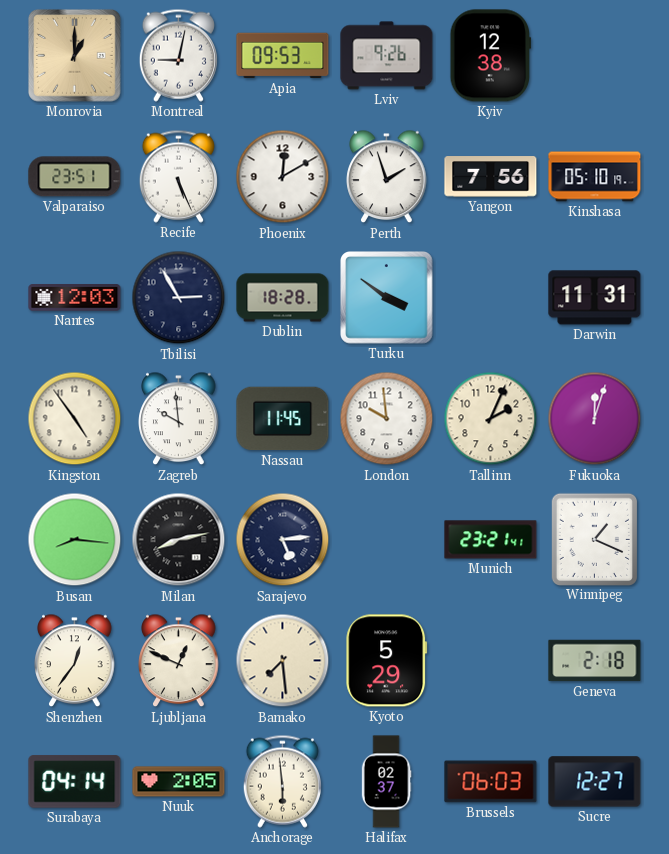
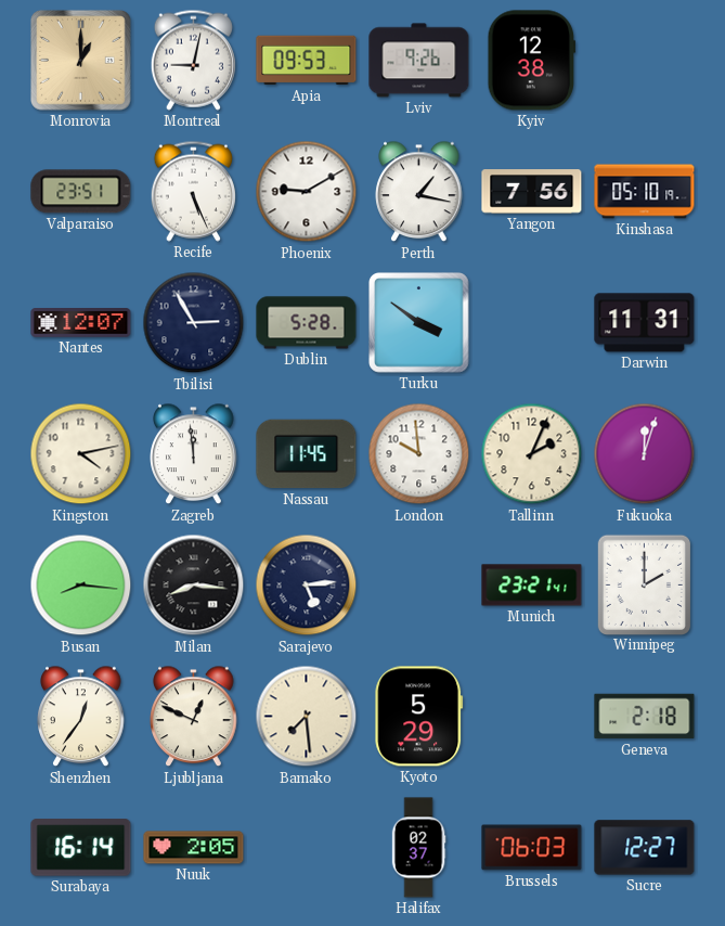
Phoenix: 12:10 -> 9:10 (307, 192)
Perth: 1:57 -> 1:17 (419, 192)
Nantes: 12:03 -> 12:07 (81, 323)
Dublin: 18:28 -> 5:28 (307, 323)
Kingston: 4:54 -> 4:13 (81, 454)
Zagreb: 9:59 -> 11:59 (194, 454)
Milan: 8:13 -> 8:16 (194, 586)
Winnipeg: 1:19 -> 2:00 (644, 584)
Surabaya: 04:14 -> 16:14 (81, 848)
Anchorage: 5:59 -> none (282, 781)
